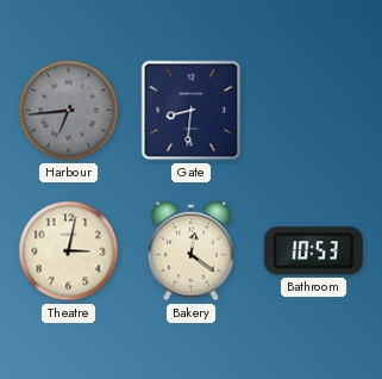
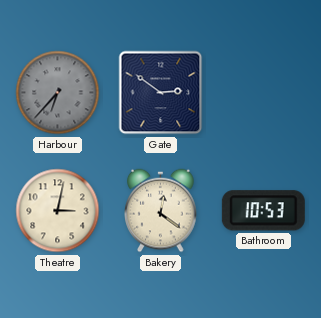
Harbour: 6:44 -> 6:37 (58, 93)
Gate: 8:31 -> 2:51 (161, 93)
